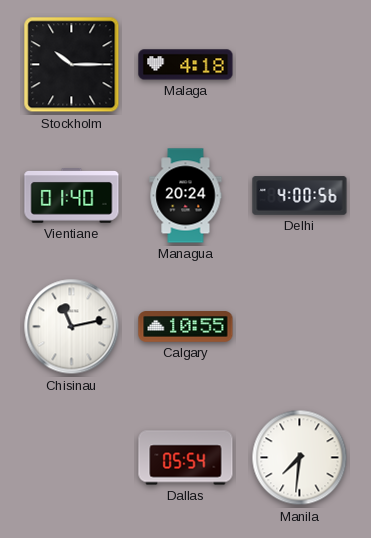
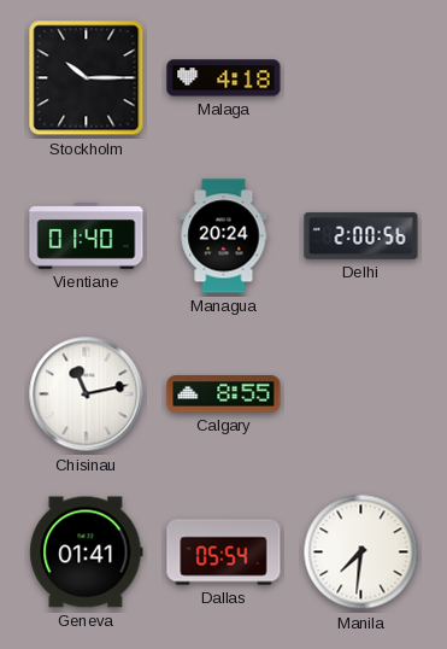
Delhi: 4:00 -> 2:00 (361, 236)
Calgary: 10:55 -> 8:55 (224, 394)
Geneva: none -> 01:41 (87, 552)
